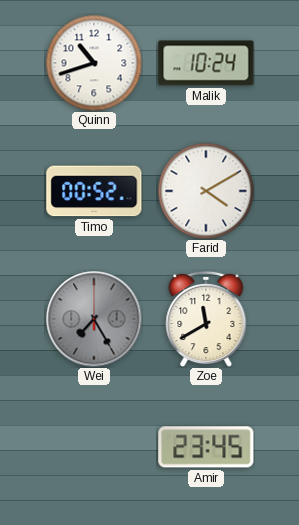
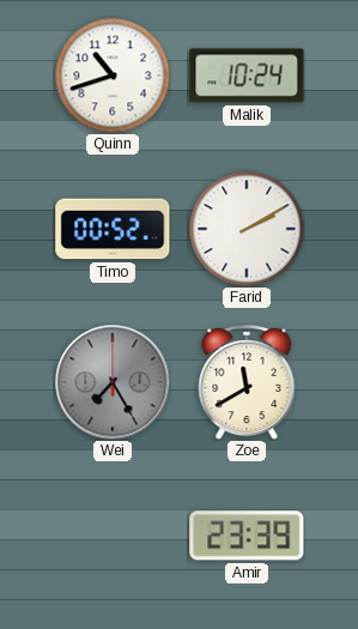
Farid: 4:10 -> 2:10 (247, 229)
Amir: 23:45 -> 23:39 (247, 536)
